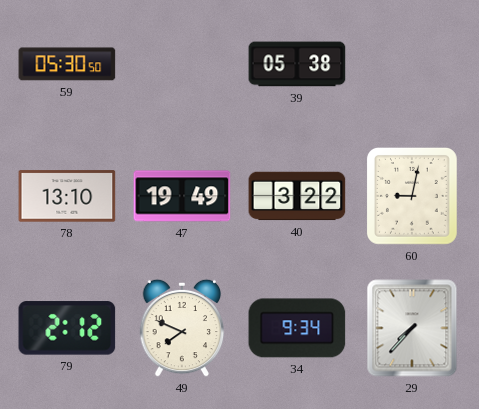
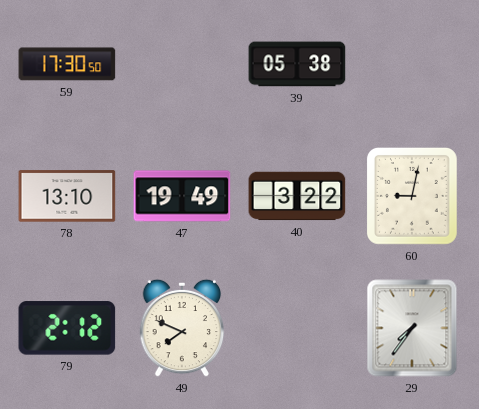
59: 05:30 -> 17:30 (67, 64)
34: 9:34 -> none (297, 328)
29: 7:37 -> 7:36 (412, 328)
